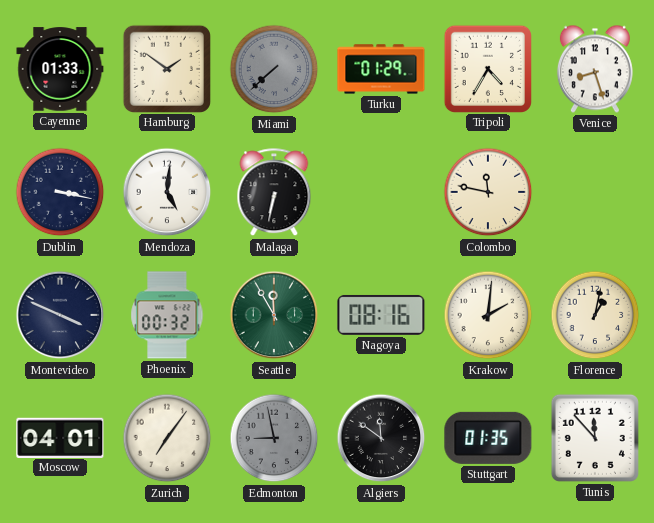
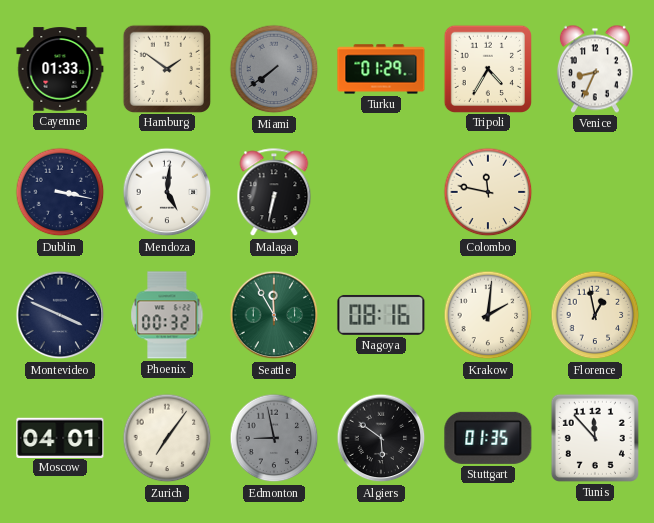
Miami: 7:38 -> 7:39 (274, 69)
Venice: 8:27 -> 8:34 (595, 69)
Florence: 1:02 -> 12:58 (595, 315)
Algiers: 11:51 -> 5:51 (381, 438)
